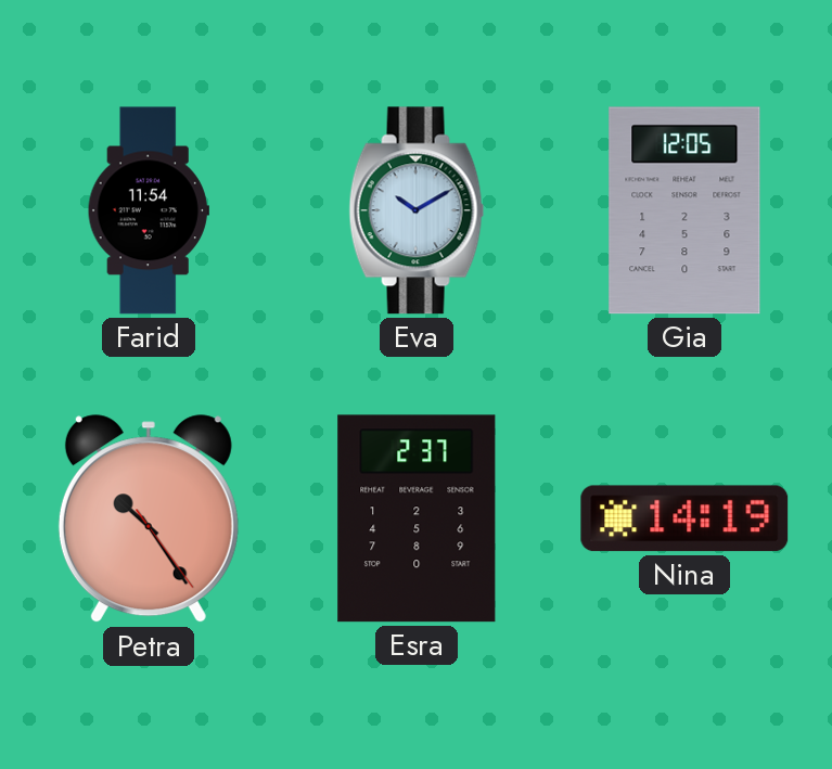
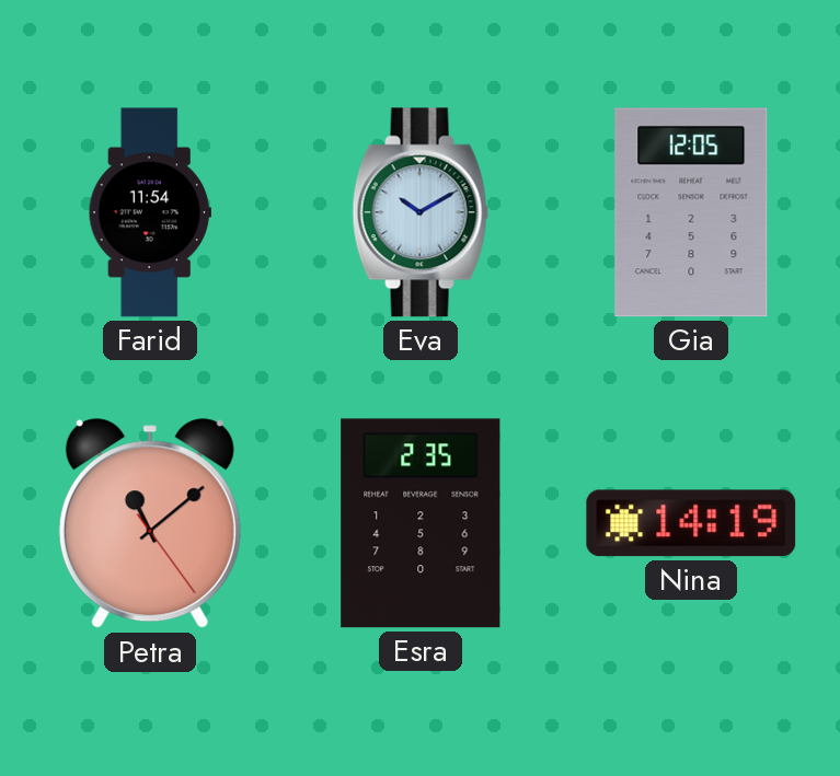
Petra: 10:24 -> 11:08 (150, 524)
Esra: 2:37 -> 2:35 (421, 523)
